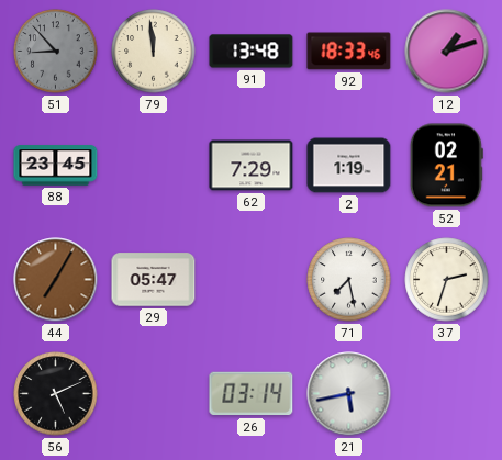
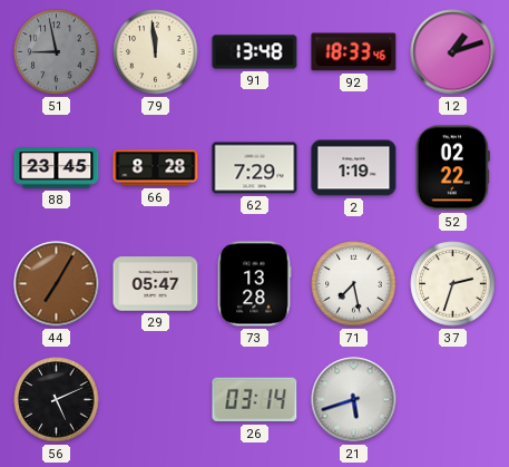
51: 8:53 -> 8:58 (57, 52)
66: none -> 8:28 (156, 168)
52: 02:21 -> 02:22 (452, 168)
73: none -> 13:28 (254, 284)
21: 5:43 -> 5:42 (354, 400)
